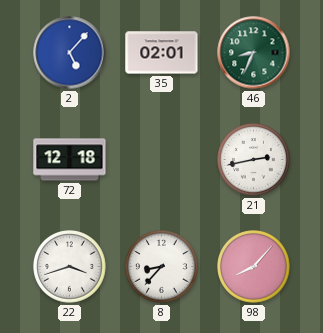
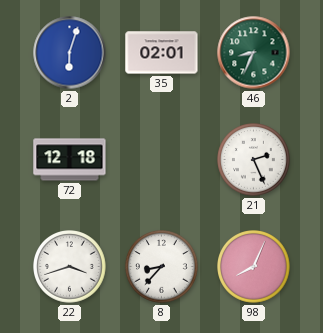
2: 5:07 -> 6:03 (70, 53)
21: 2:43 -> 2:26 (254, 160)
98: 8:07 -> 8:04 (254, 267)
